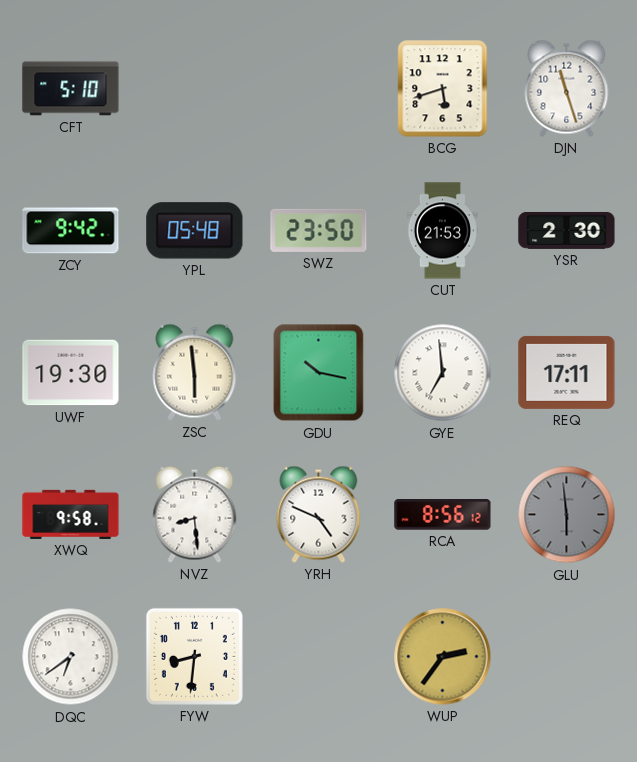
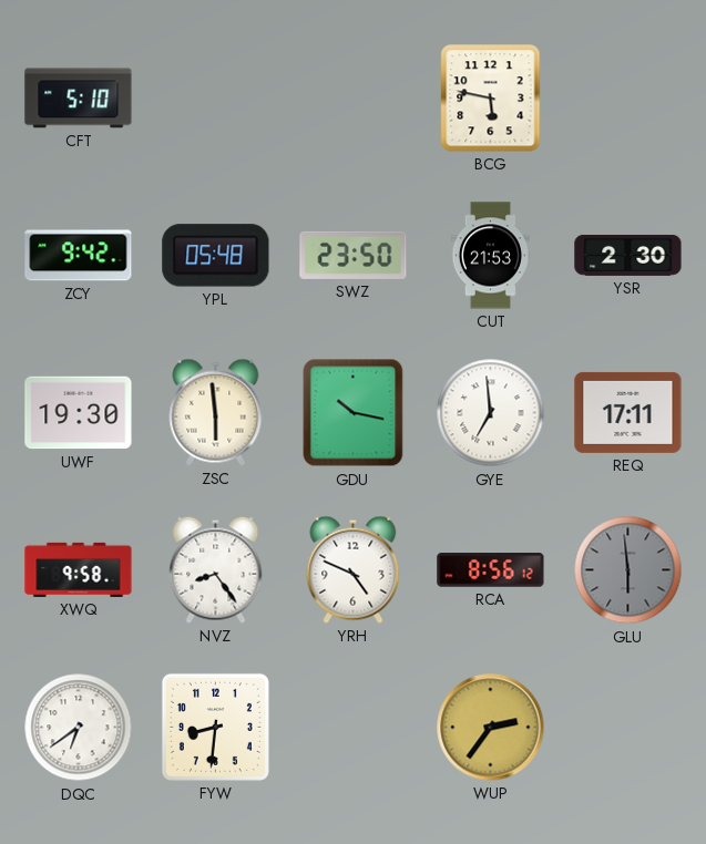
BCG: 5:42 -> 5:47 (491, 99)
DJN: 11:27 -> none (567, 88)
NVZ: 8:29 -> 8:24 (216, 569)
